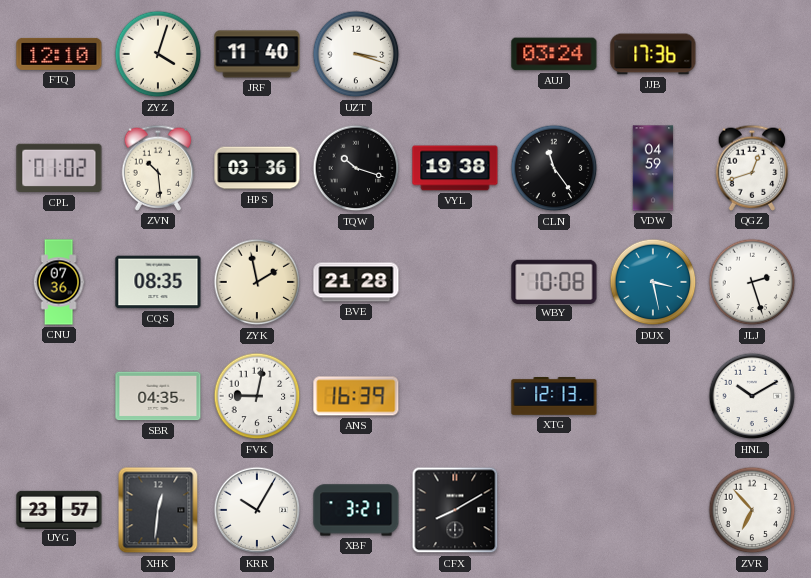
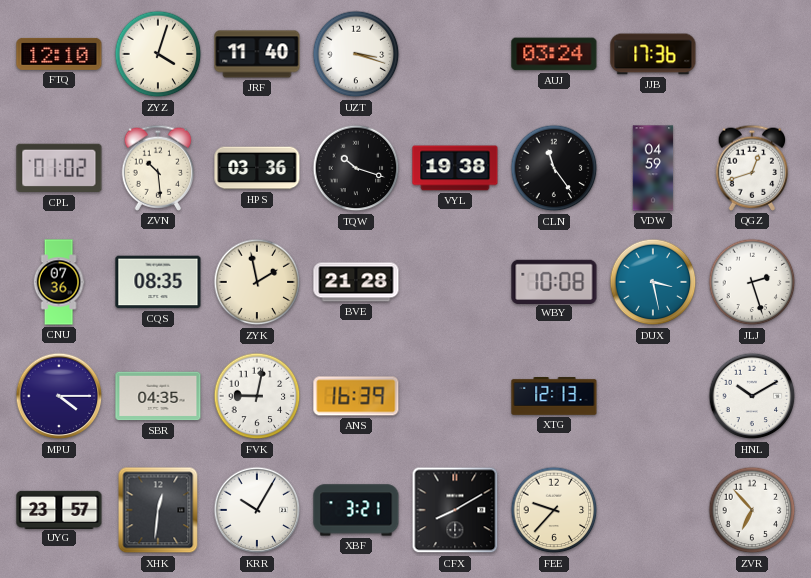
MPU: none -> 4:15 (59, 396)
FEE: none -> 9:37 (554, 510)
